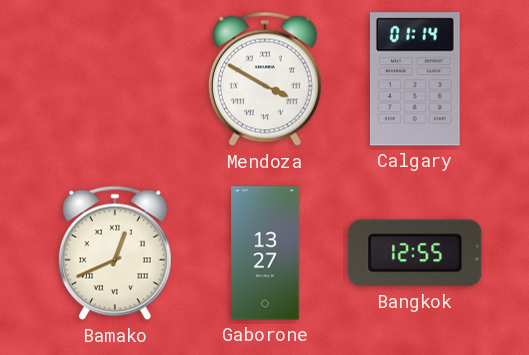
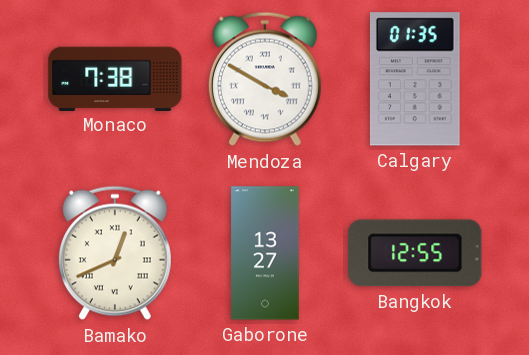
Monaco: none -> 7:38 (115, 78)
Calgary: 01:14 -> 01:35 (415, 79)
